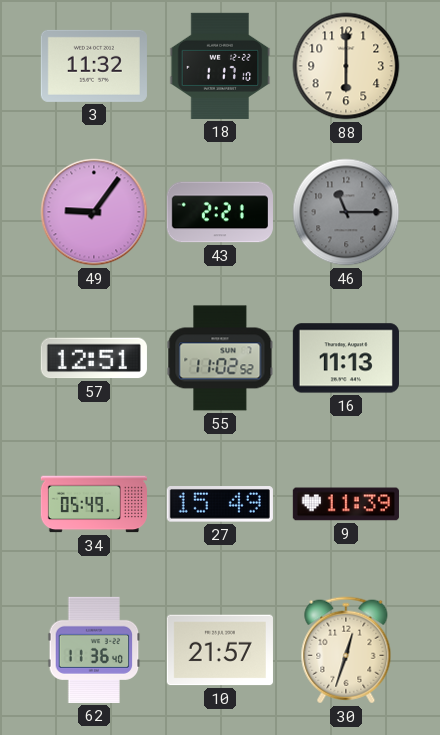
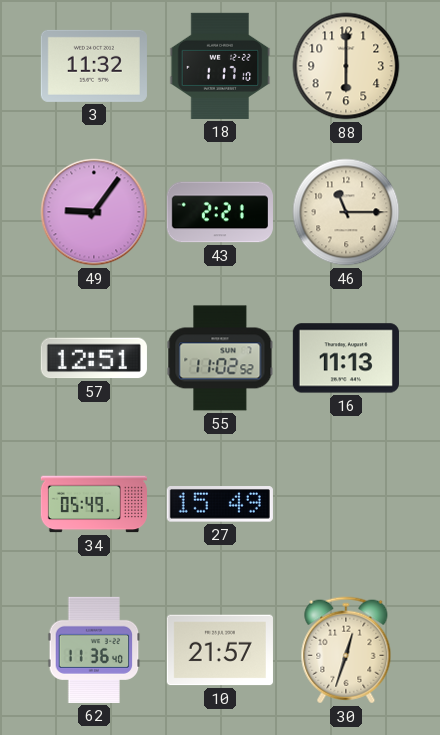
46 dial: grey -> cream (346, 212)
9: 11:39 -> none (346, 504)
